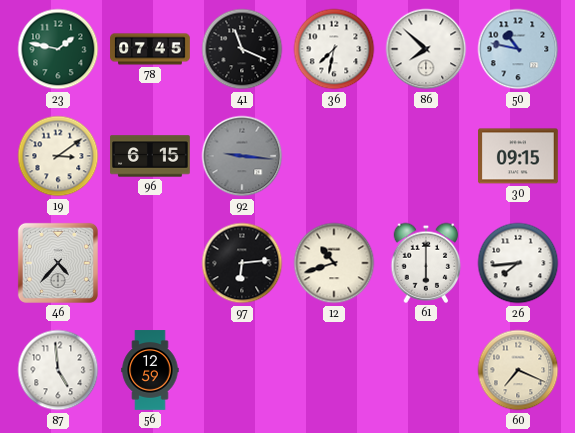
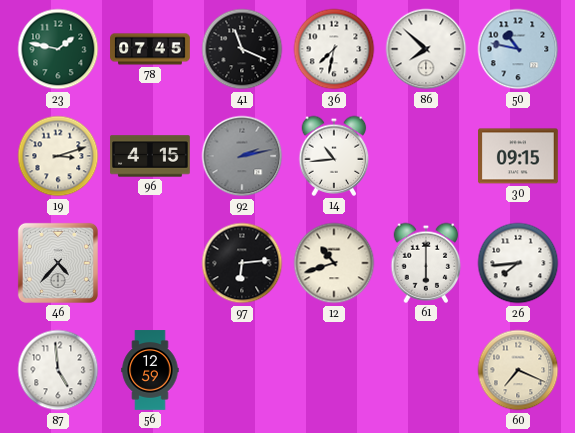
19: 3:09 -> 3:12 (58, 156)
96: 6:15 -> 4:15 (150, 156)
92: 9:16 -> 2:13 (242, 156)
14: none -> 10:44 (334, 156)
